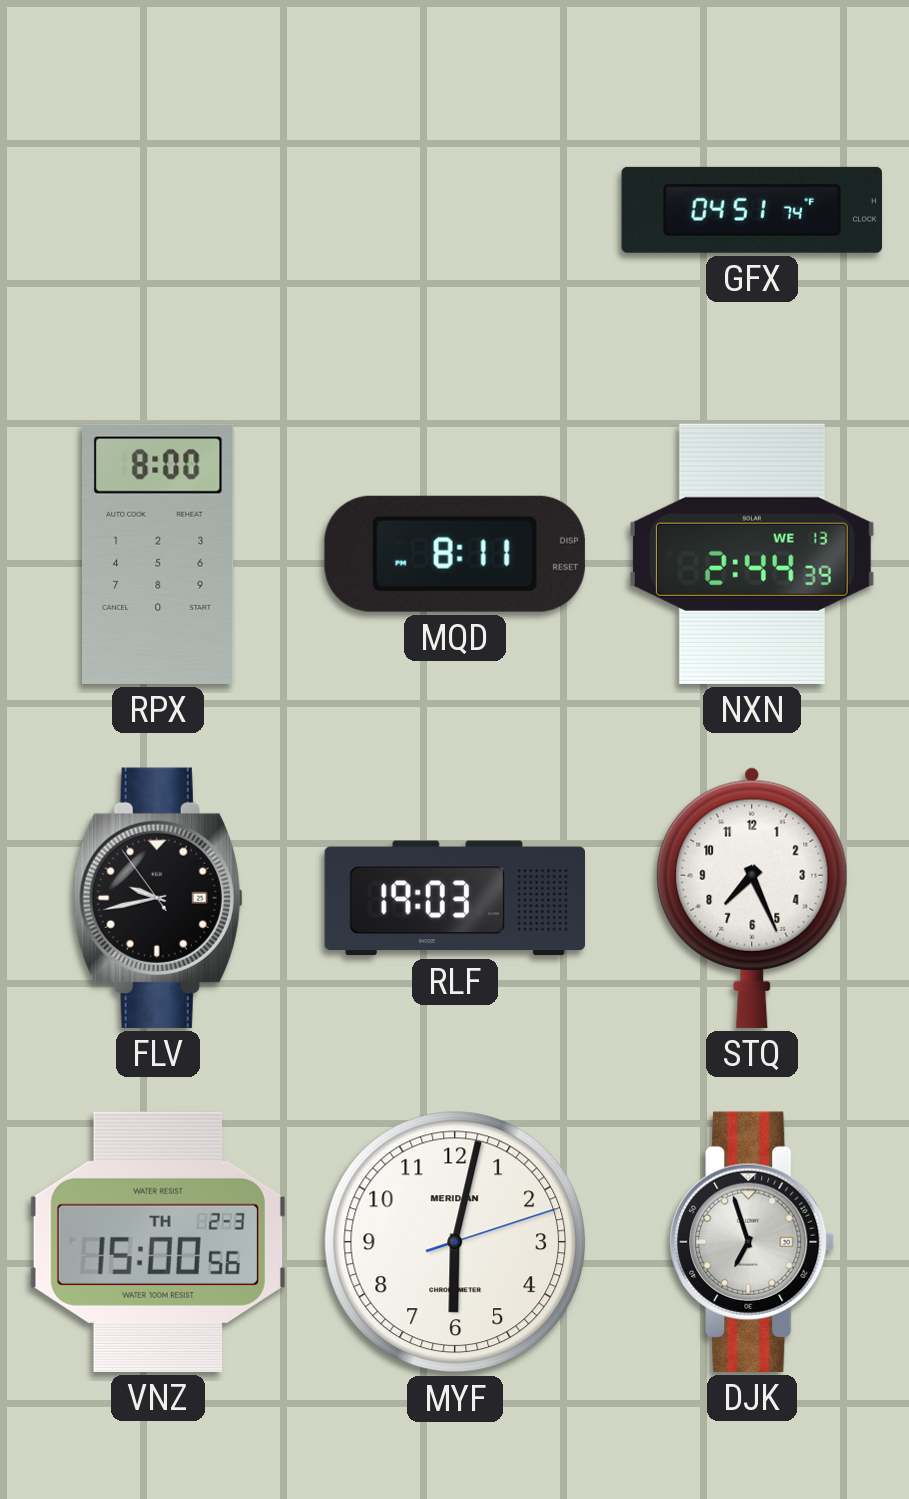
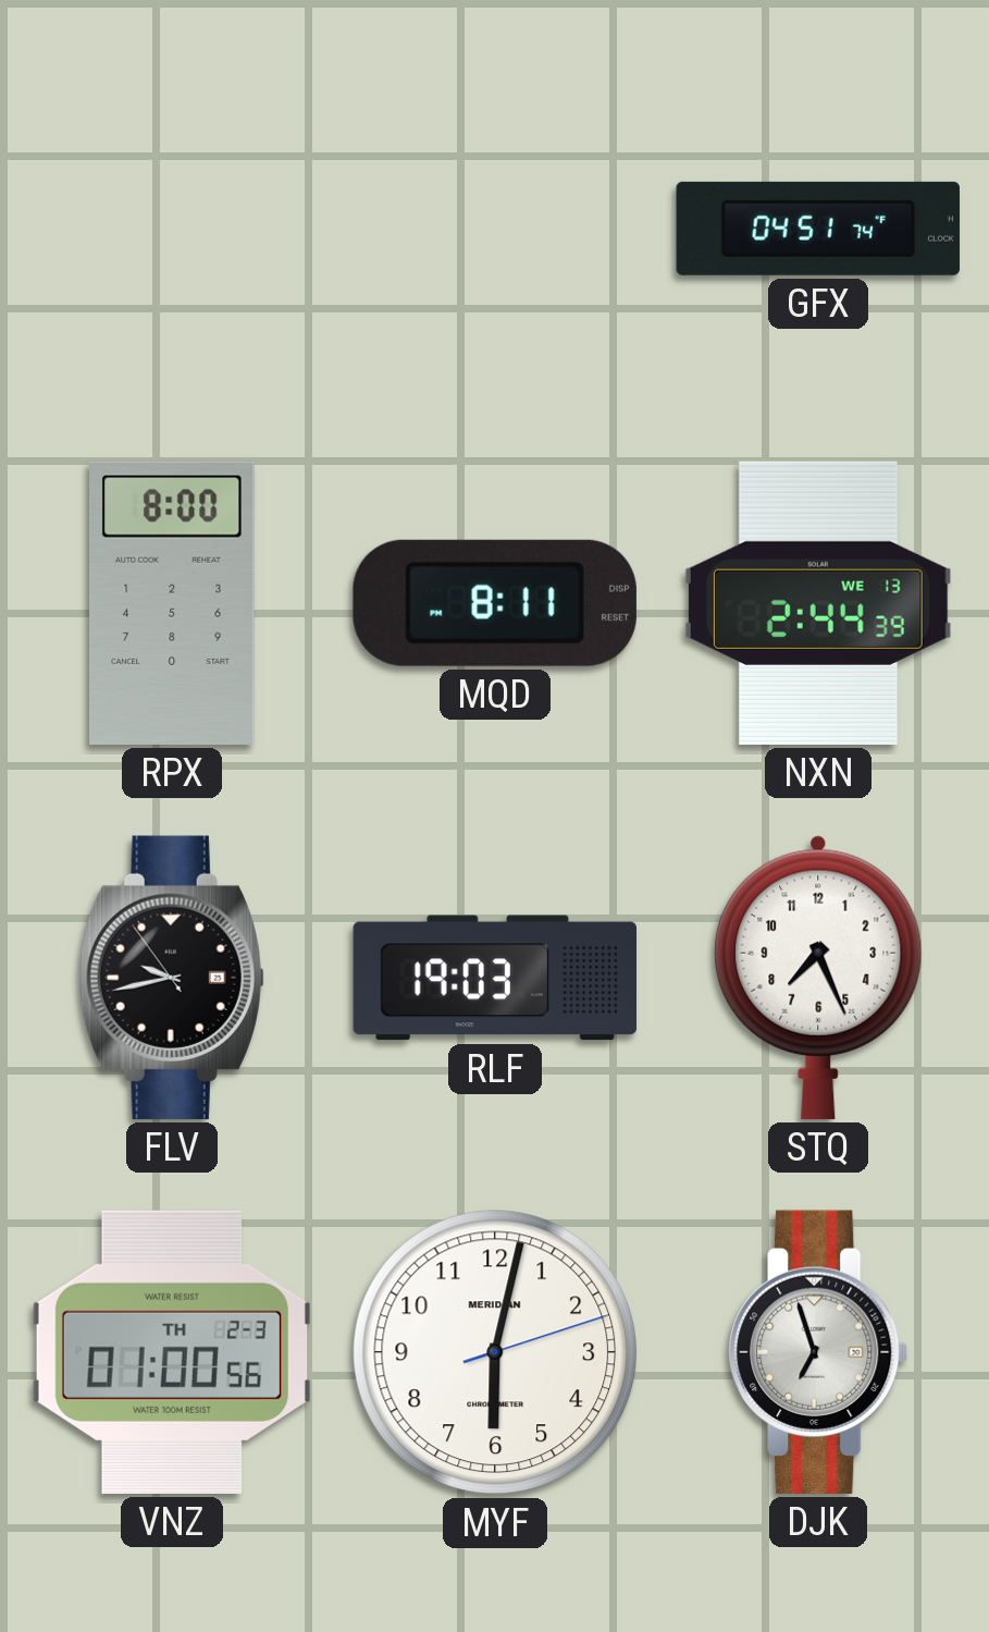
VNZ: 15:00 -> 01:00 (172, 1352)
